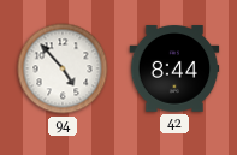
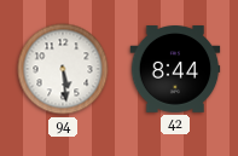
94: 4:53 -> 5:29 (63, 69)
